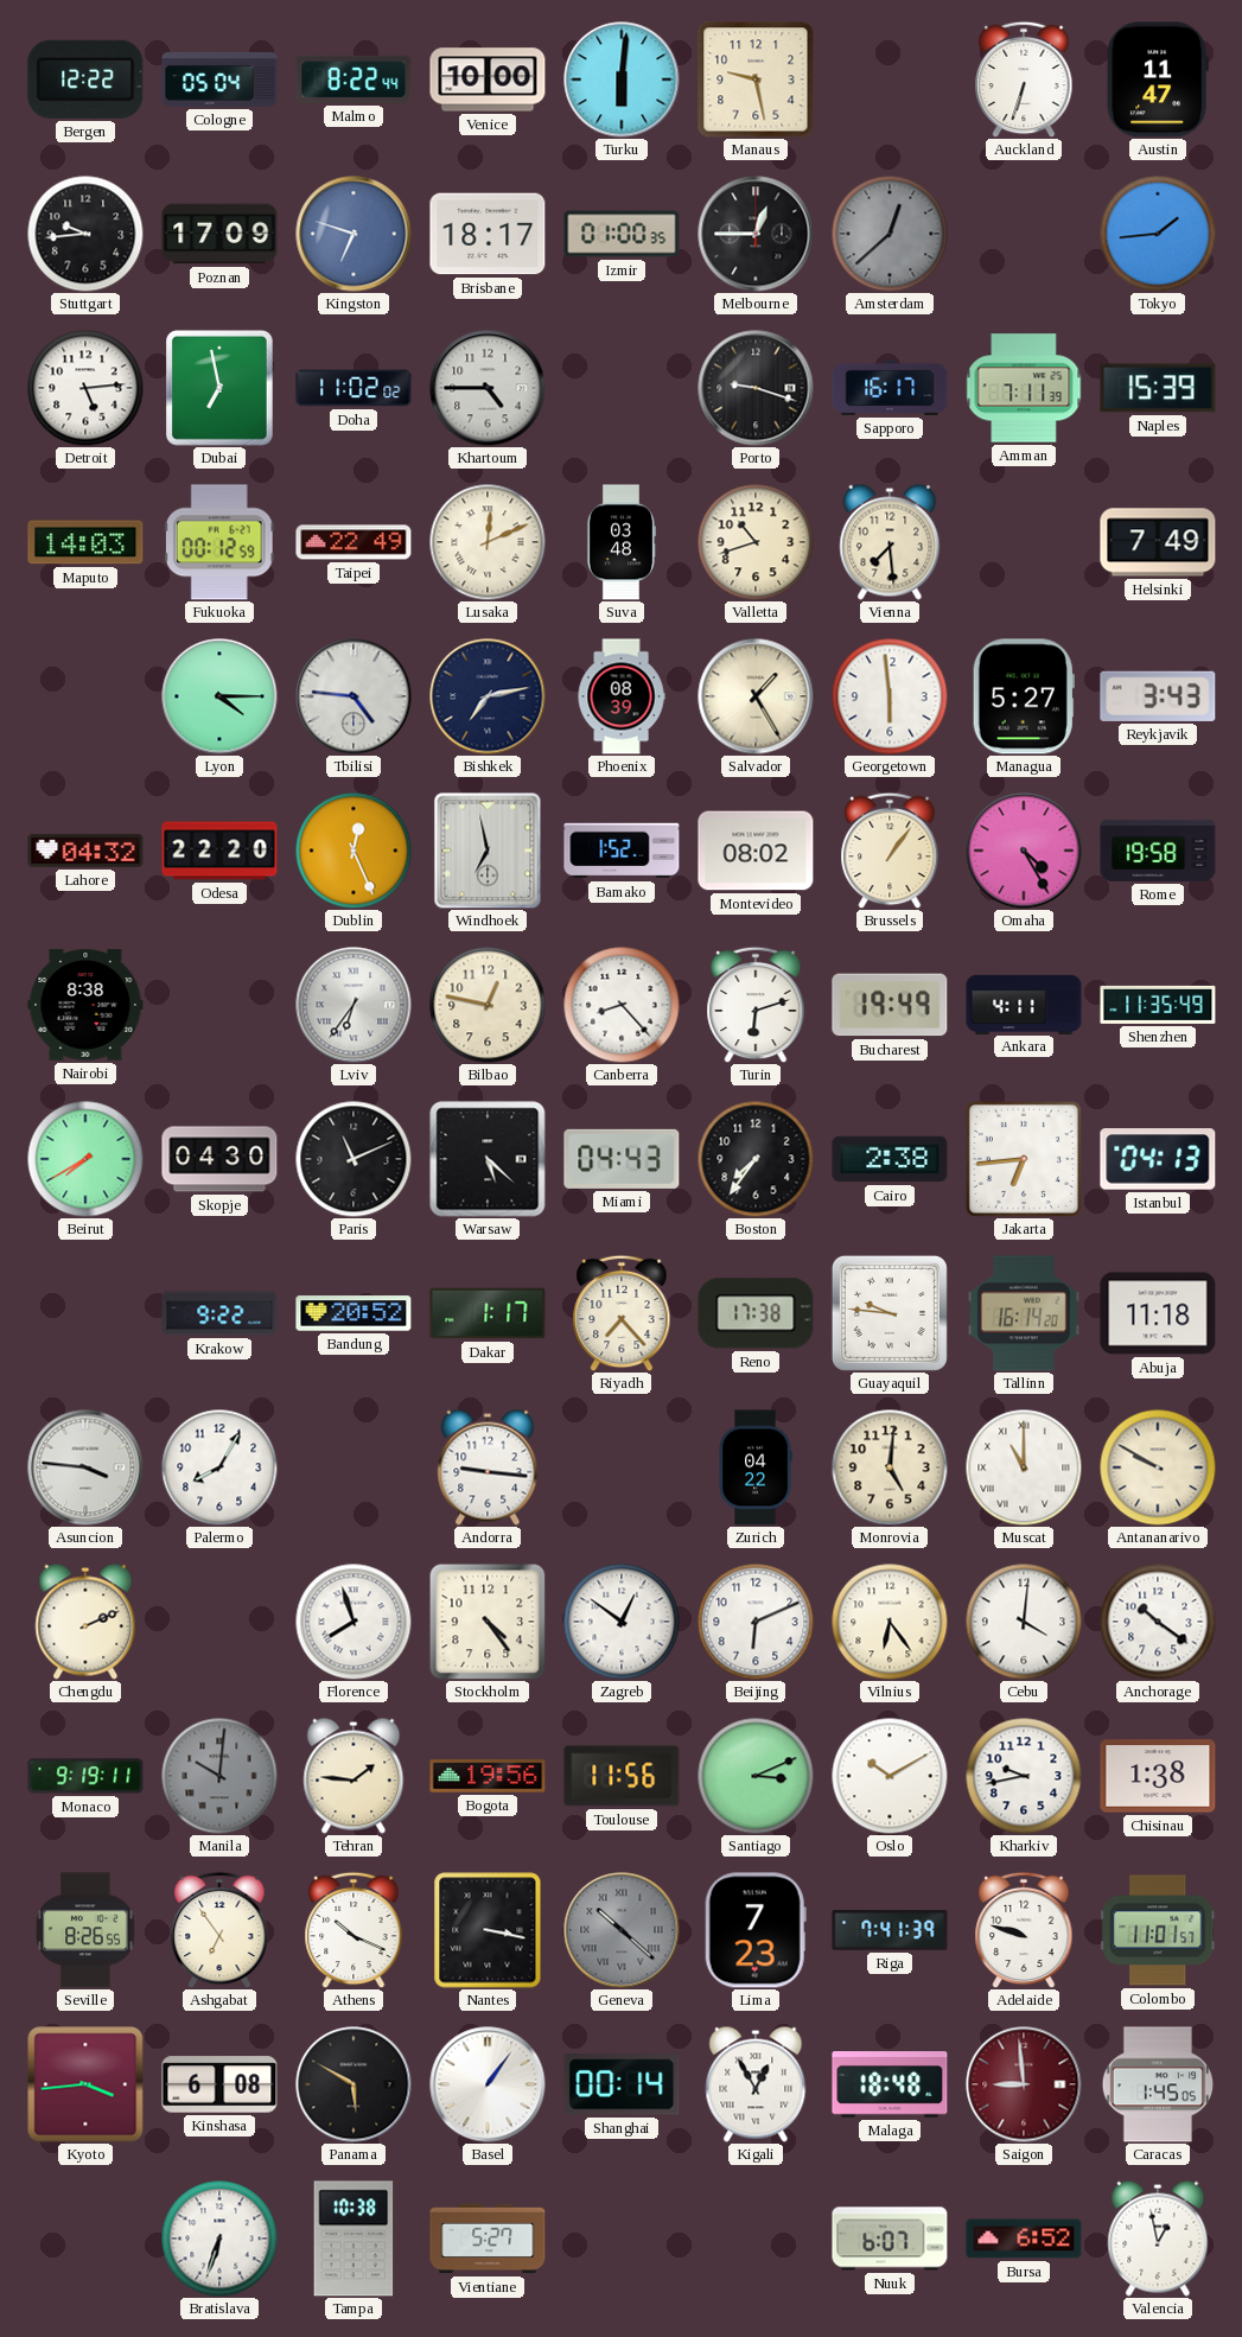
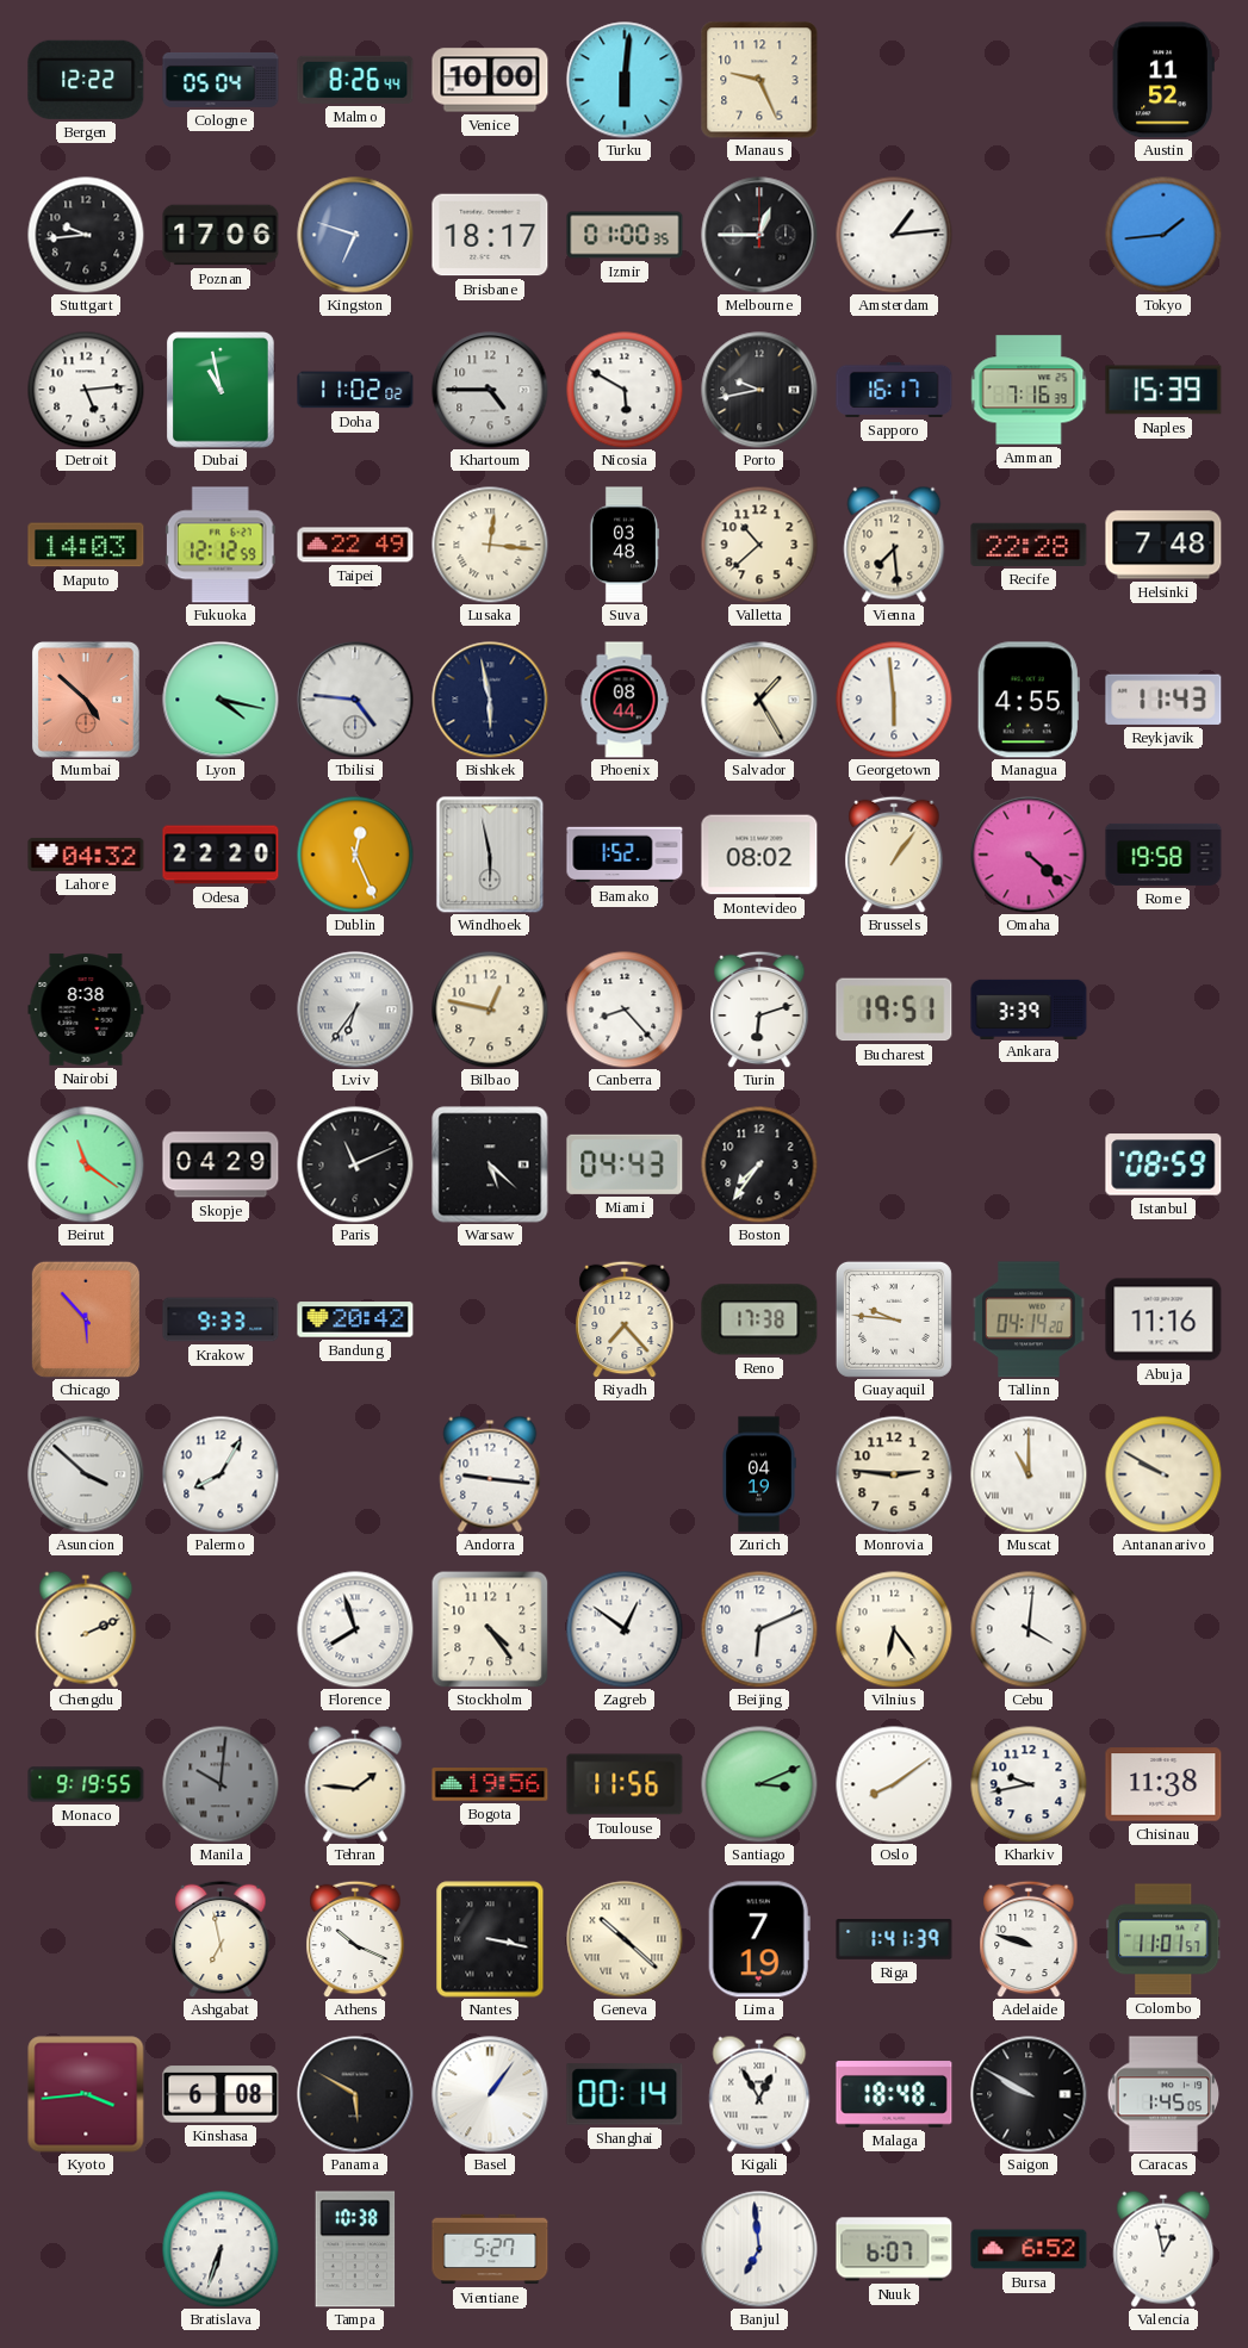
Malmo: 8:22 -> 8:26 (355, 80)
Manaus: 9:28 -> 9:26 (759, 80)
Auckland: 6:33 -> none (1024, 79)
Austin: 11:47 -> 11:52 (1163, 80)
Poznan: 17:09 -> 17:06 (221, 235)
Amsterdam: 12:38 -> 1:14 (894, 235)
Amsterdam dial: grey -> white (894, 235)
Dubai: 6:58 -> 10:58 (222, 391)
Nicosia: none -> 5:50 (625, 390)
Porto: 9:18 -> 9:43 (759, 390)
Amman: 7:11 -> 7:16 (1029, 390)
Fukuoka: 00:12 -> 12:12 (221, 545)
Lusaka: 12:11 -> 12:16 (490, 545)
Valletta: 10:42 -> 10:38 (759, 545)
Recife: none -> 22:28 (1029, 545)
Helsinki: 7:49 -> 7:48 (1163, 545)
Mumbai: none -> 4:52 (87, 701)
Lyon: 4:15 -> 4:17 (221, 700)
Bishkek: 7:13 -> 5:58 (490, 700)
Phoenix: 08:39 -> 08:44 (625, 700)
Managua: 5:27 -> 4:55 (1029, 700)
Reykjavik: 3:43 -> 11:43 (1163, 700)
Windhoek: 6:58 -> 5:58 (490, 855)
Omaha: 4:25 -> 4:22 (1029, 855)
Bucharest: 19:49 -> 19:51 (894, 1010)
Ankara: 4:11 -> 3:39 (1029, 1008)
Shenzhen: 11:35 -> none (1158, 1005)
Beirut: 7:40 -> 11:21 (86, 1164)
Skopje: 04:30 -> 04:29 (221, 1164)
Cairo: 2:38 -> none (890, 1159)
Jakarta: 6:44 -> none (1024, 1159)
Istanbul: 04:13 -> 08:59 (1163, 1164)
Chicago: none -> 5:53 (86, 1319)
Krakow: 9:22 -> 9:33 (221, 1319)
Bandung: 20:52 -> 20:42 (355, 1319)
Dakar: 1:17 -> none (488, 1313)
Tallinn: 16:14 -> 04:14 (1029, 1319)
Abuja: 11:18 -> 11:16 (1163, 1319)
Asuncion: 3:46 -> 3:52 (86, 1474)
Zurich: 04:22 -> 04:19 (759, 1474)
Monrovia: 5:01 -> 2:46 (894, 1474)
Anchorage: 10:21 -> none (1158, 1622)
Monaco: 9:19:11 -> 9:19:55 (86, 1784)
Oslo: 10:10 -> 8:09 (894, 1784)
Chisinau: 1:38 -> 11:38 (1163, 1784)
Seville: 8:26 -> none (85, 1930)
Ashgabat: 6:54 -> 6:58 (221, 1939)
Geneva dial: grey -> cream (625, 1939)
Lima: 7:23 -> 7:19 (759, 1939)
Riga: 7:41 -> 1:41 (894, 1939)
Saigon: 8:59 -> 9:50 (1029, 2094)
Saigon dial: burgundy -> black (1029, 2094)
Banjul: none -> 6:59 (759, 2249)
